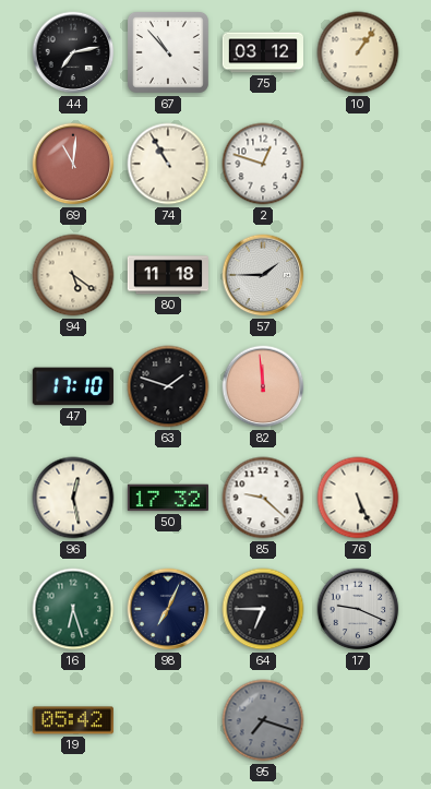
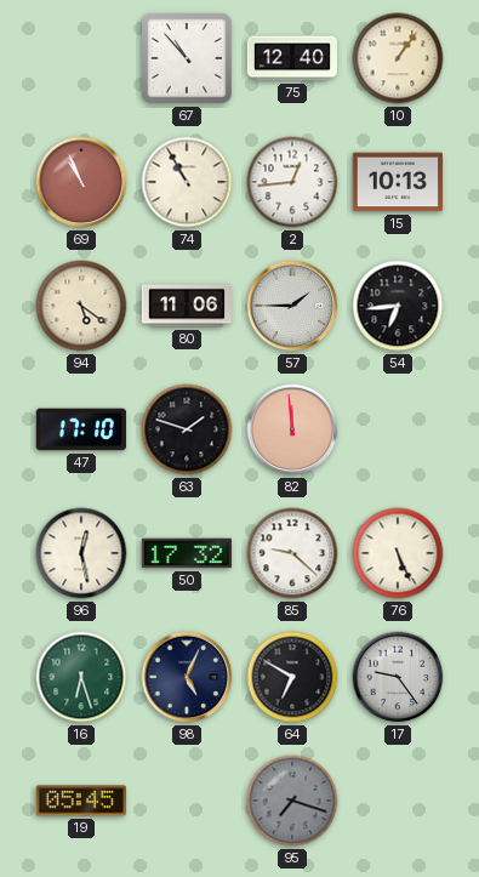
44: 7:13 -> none (73, 52)
75: 03:12 -> 12:40 (291, 58)
69: 11:01 -> 10:56 (81, 182)
2: 12:48 -> 12:44 (292, 182)
15: none -> 10:13 (397, 182)
80: 11:18 -> 11:06 (186, 306)
54: none -> 6:44 (398, 306)
98: 7:04 -> 5:04 (187, 677)
64: 6:45 -> 6:50 (292, 677)
17: 9:19 -> 9:24 (398, 677)
19: 05:42 -> 05:45 (81, 801)
